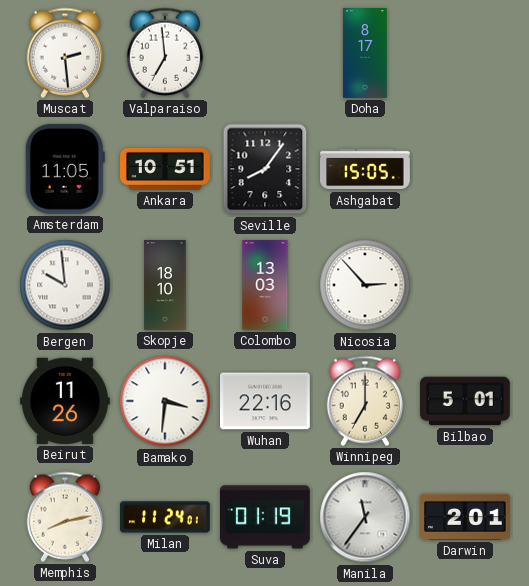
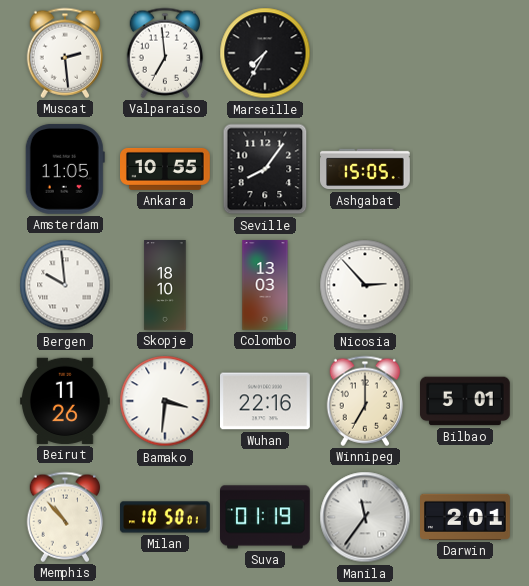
Marseille: none -> 7:35 (265, 53)
Doha: 8:17 -> none (365, 53)
Ankara: 10:51 -> 10:55 (165, 169)
Memphis: 8:13 -> 10:53 (65, 517)
Milan: 11:24 -> 10:50 (166, 517)
